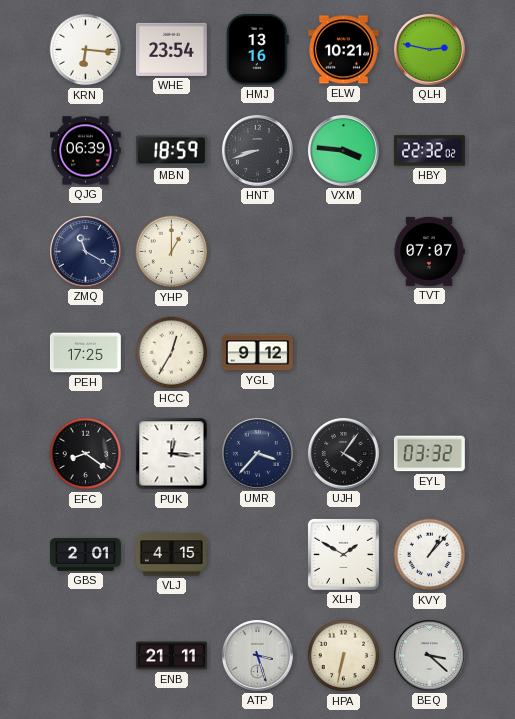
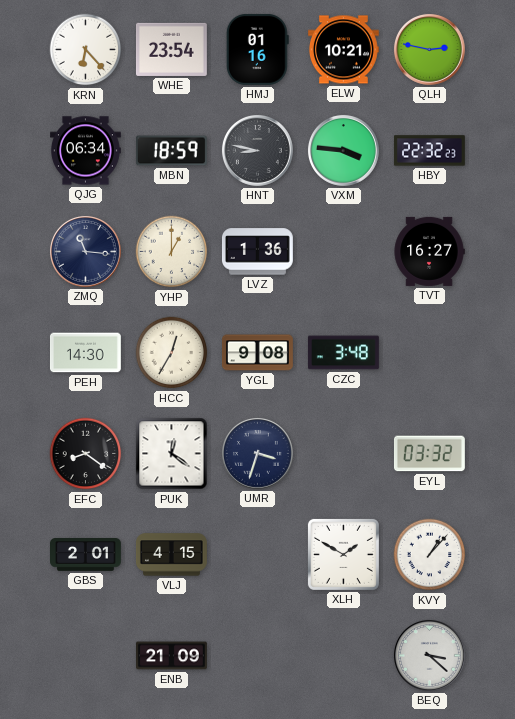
KRN: 6:16 -> 6:23 (86, 50)
HMJ: 13:16 -> 01:16 (257, 49)
QJG: 06:39 -> 06:34 (86, 151)
HNT: 8:42 -> 8:47 (257, 150)
HBY: 22:32:02 -> 22:32:23 (429, 151)
ZMQ: 11:20 -> 11:16 (85, 251)
LVZ: none -> 1:36 (257, 252)
TVT: 07:07 -> 16:27 (429, 251)
PEH: 17:25 -> 14:30 (86, 353)
YGL: 9:12 -> 9:08 (258, 353)
CZC: none -> 3:48 (343, 353)
PUK: 12:16 -> 12:21 (172, 454)
UMR: 3:37 -> 3:33 (257, 453)
UJH: 4:06 -> none (343, 453)
ENB: 21:11 -> 21:09 (172, 656)
ATP: 3:27 -> none (257, 655)
HPA: 6:32 -> none (344, 656)
